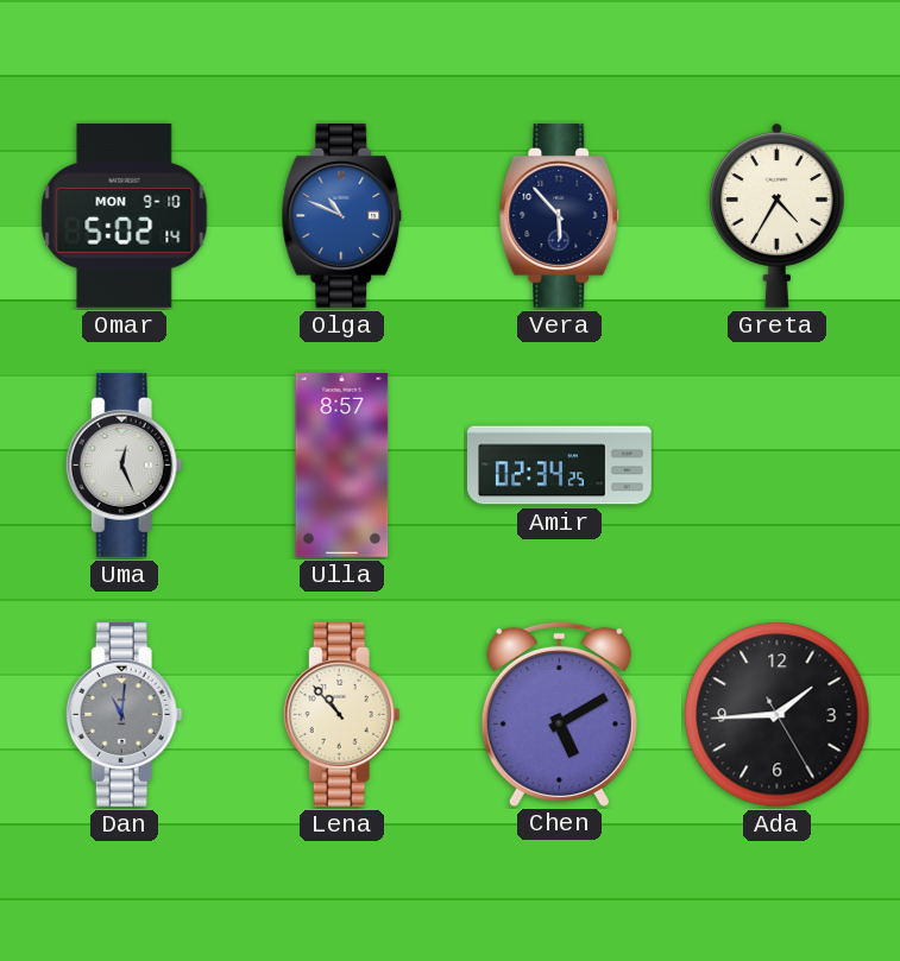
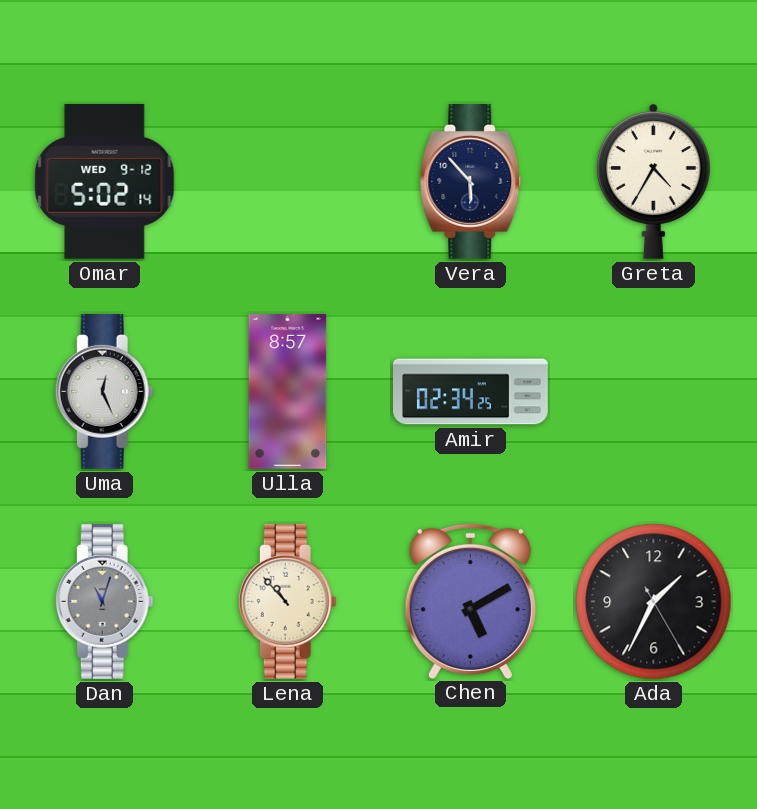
Omar date: MON 9-10 -> WED 9-12 (105, 181)
Olga: 10:49 -> none (342, 215)
Dan: 11:01 -> 11:03 (104, 601)
Ada: 1:44 -> 1:34 (654, 602)
